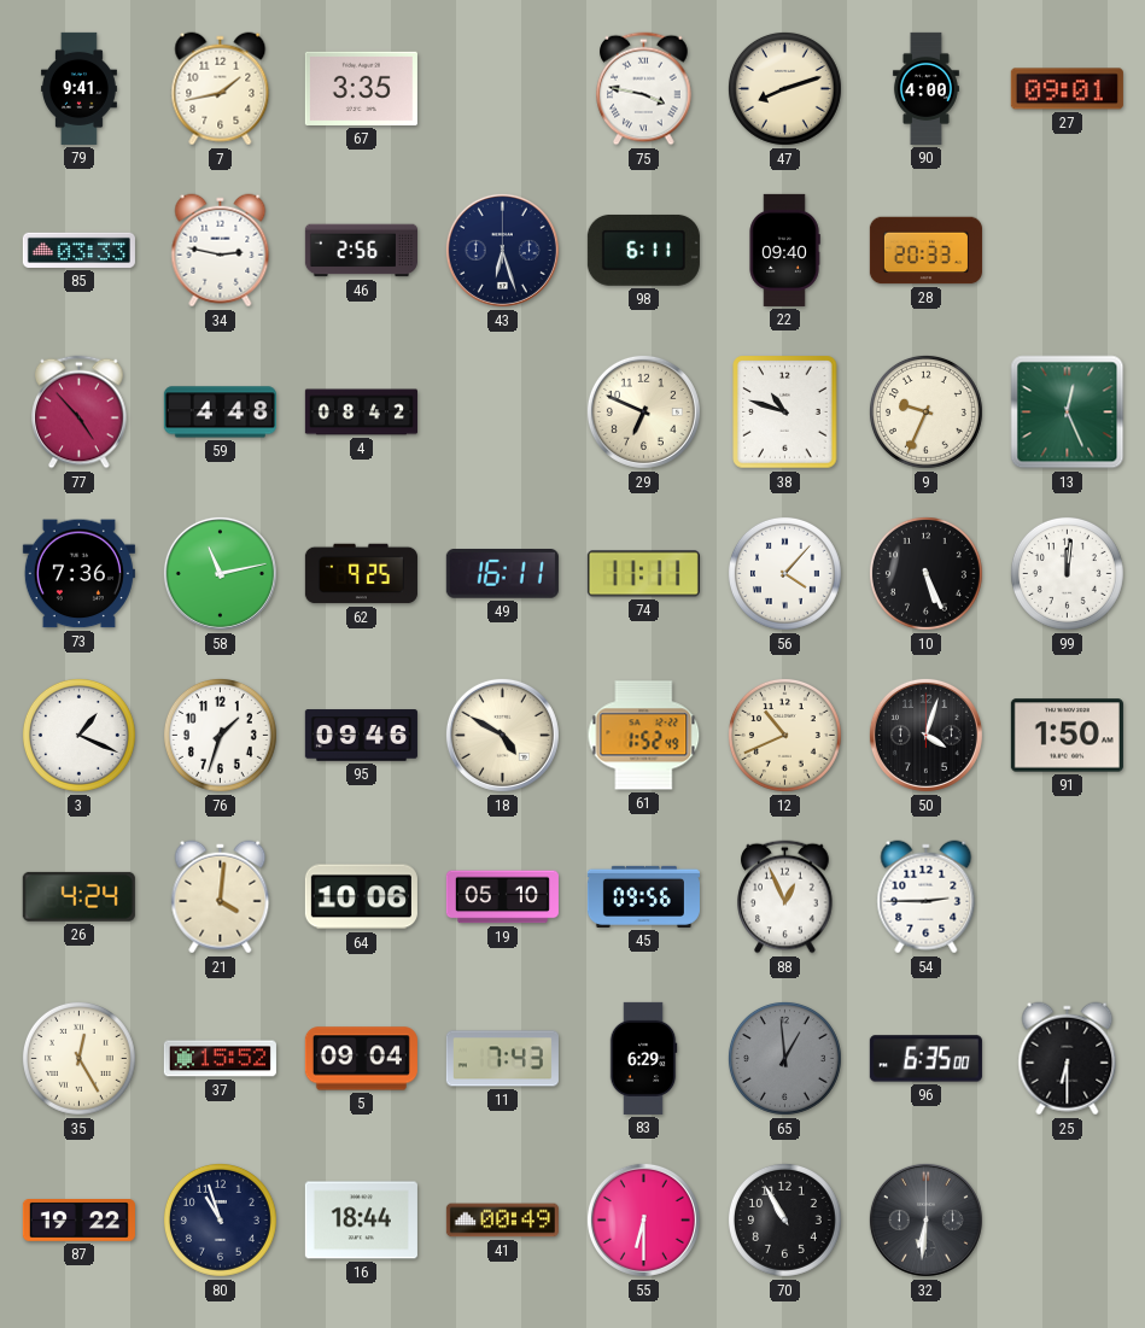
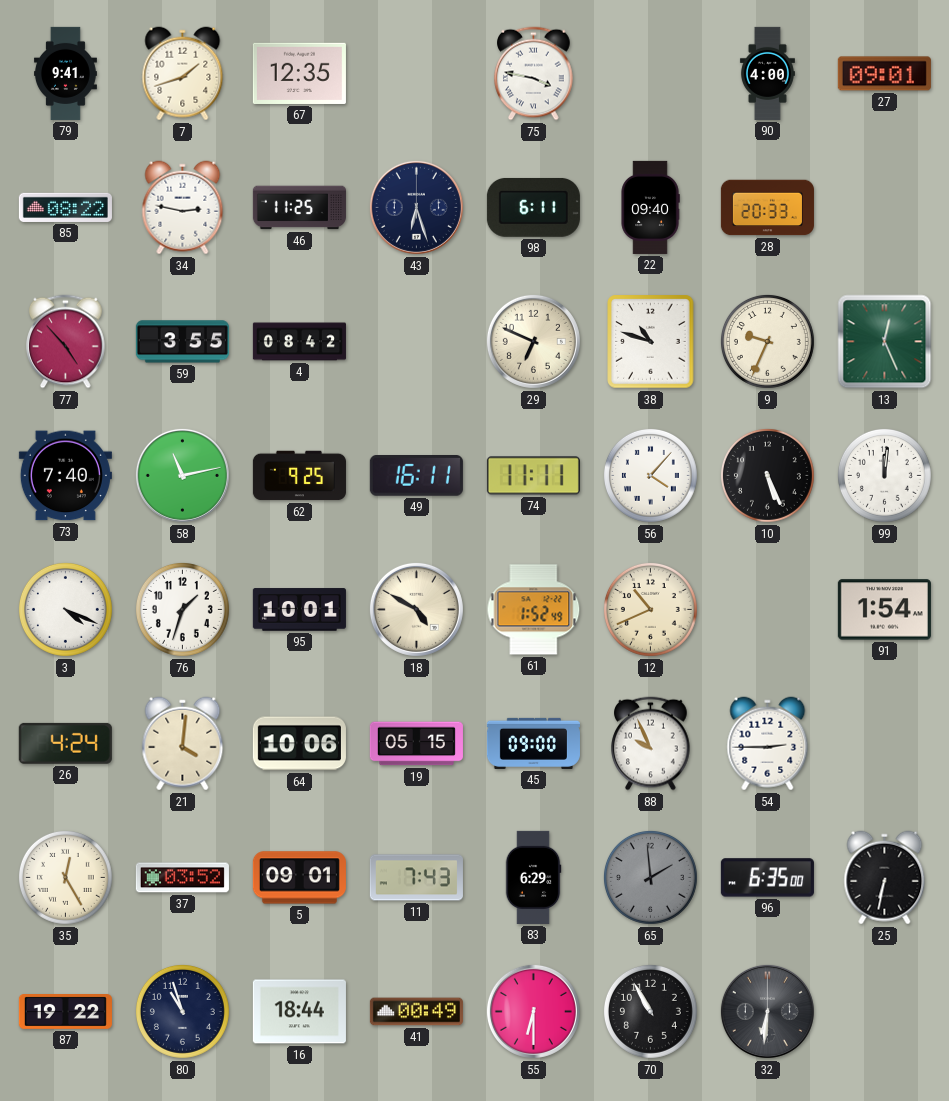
7: 1:43 -> 1:42 (183, 74)
67: 3:35 -> 12:35 (299, 73)
47: 8:12 -> none (784, 88)
85: 03:33 -> 08:22 (65, 207)
46: 2:56 -> 11:25 (299, 208)
59: 4:48 -> 3:55 (182, 342)
73: 7:36 -> 7:40 (65, 476)
3: 1:19 -> 4:19 (65, 609)
95: 09:46 -> 10:01 (299, 610)
50: 4:03 -> none (925, 735)
91: 1:50 -> 1:54 (884, 610)
19: 05:10 -> 05:15 (416, 744)
45: 09:56 -> 09:00 (533, 743)
88: 12:56 -> 9:56 (651, 744)
37: 15:52 -> 03:52 (182, 878)
5: 09:04 -> 09:01 (299, 878)
65: 12:59 -> 1:59 (650, 877)
25: 6:30 -> 6:32 (885, 878)
